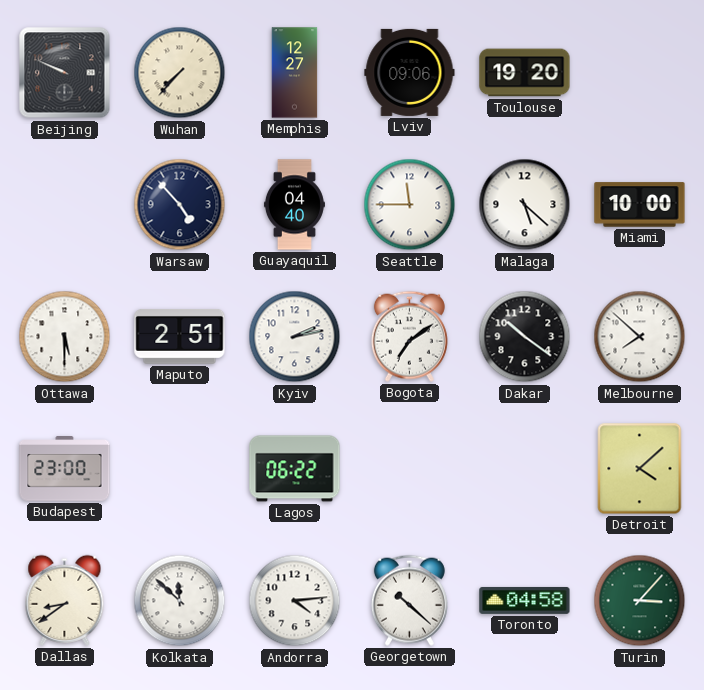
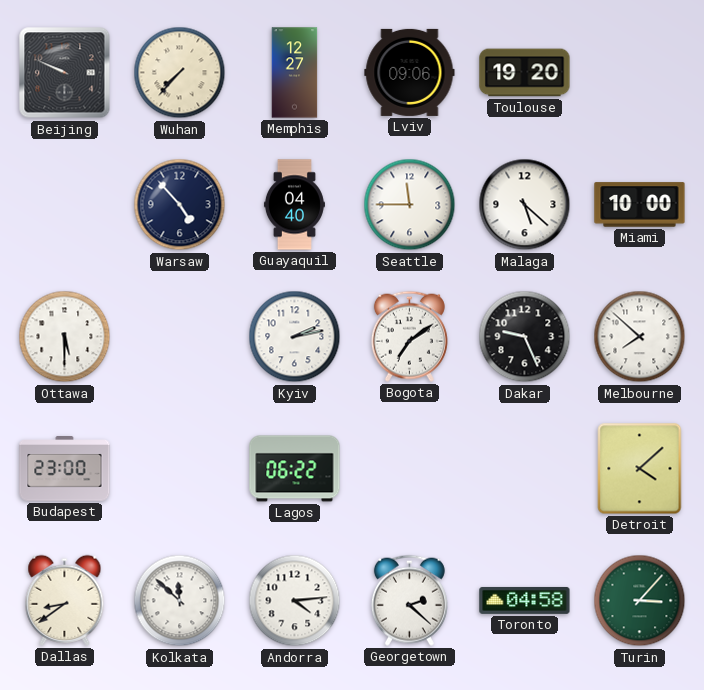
Maputo: 2:51 -> none (180, 337)
Dakar: 10:21 -> 9:26 (525, 337)
Georgetown: 10:22 -> 2:22 (409, 600)
